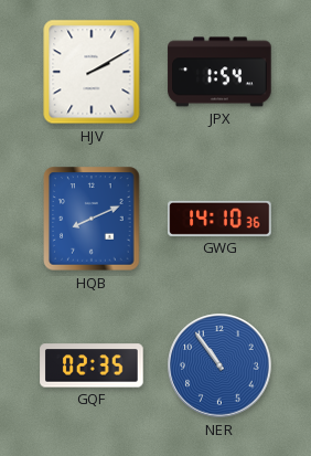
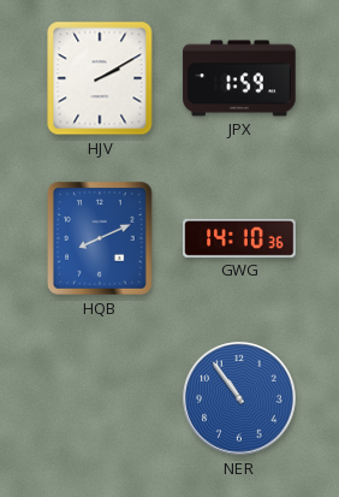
JPX: 1:54 -> 1:59 (239, 78)
GQF: 02:35 -> none (92, 365)
